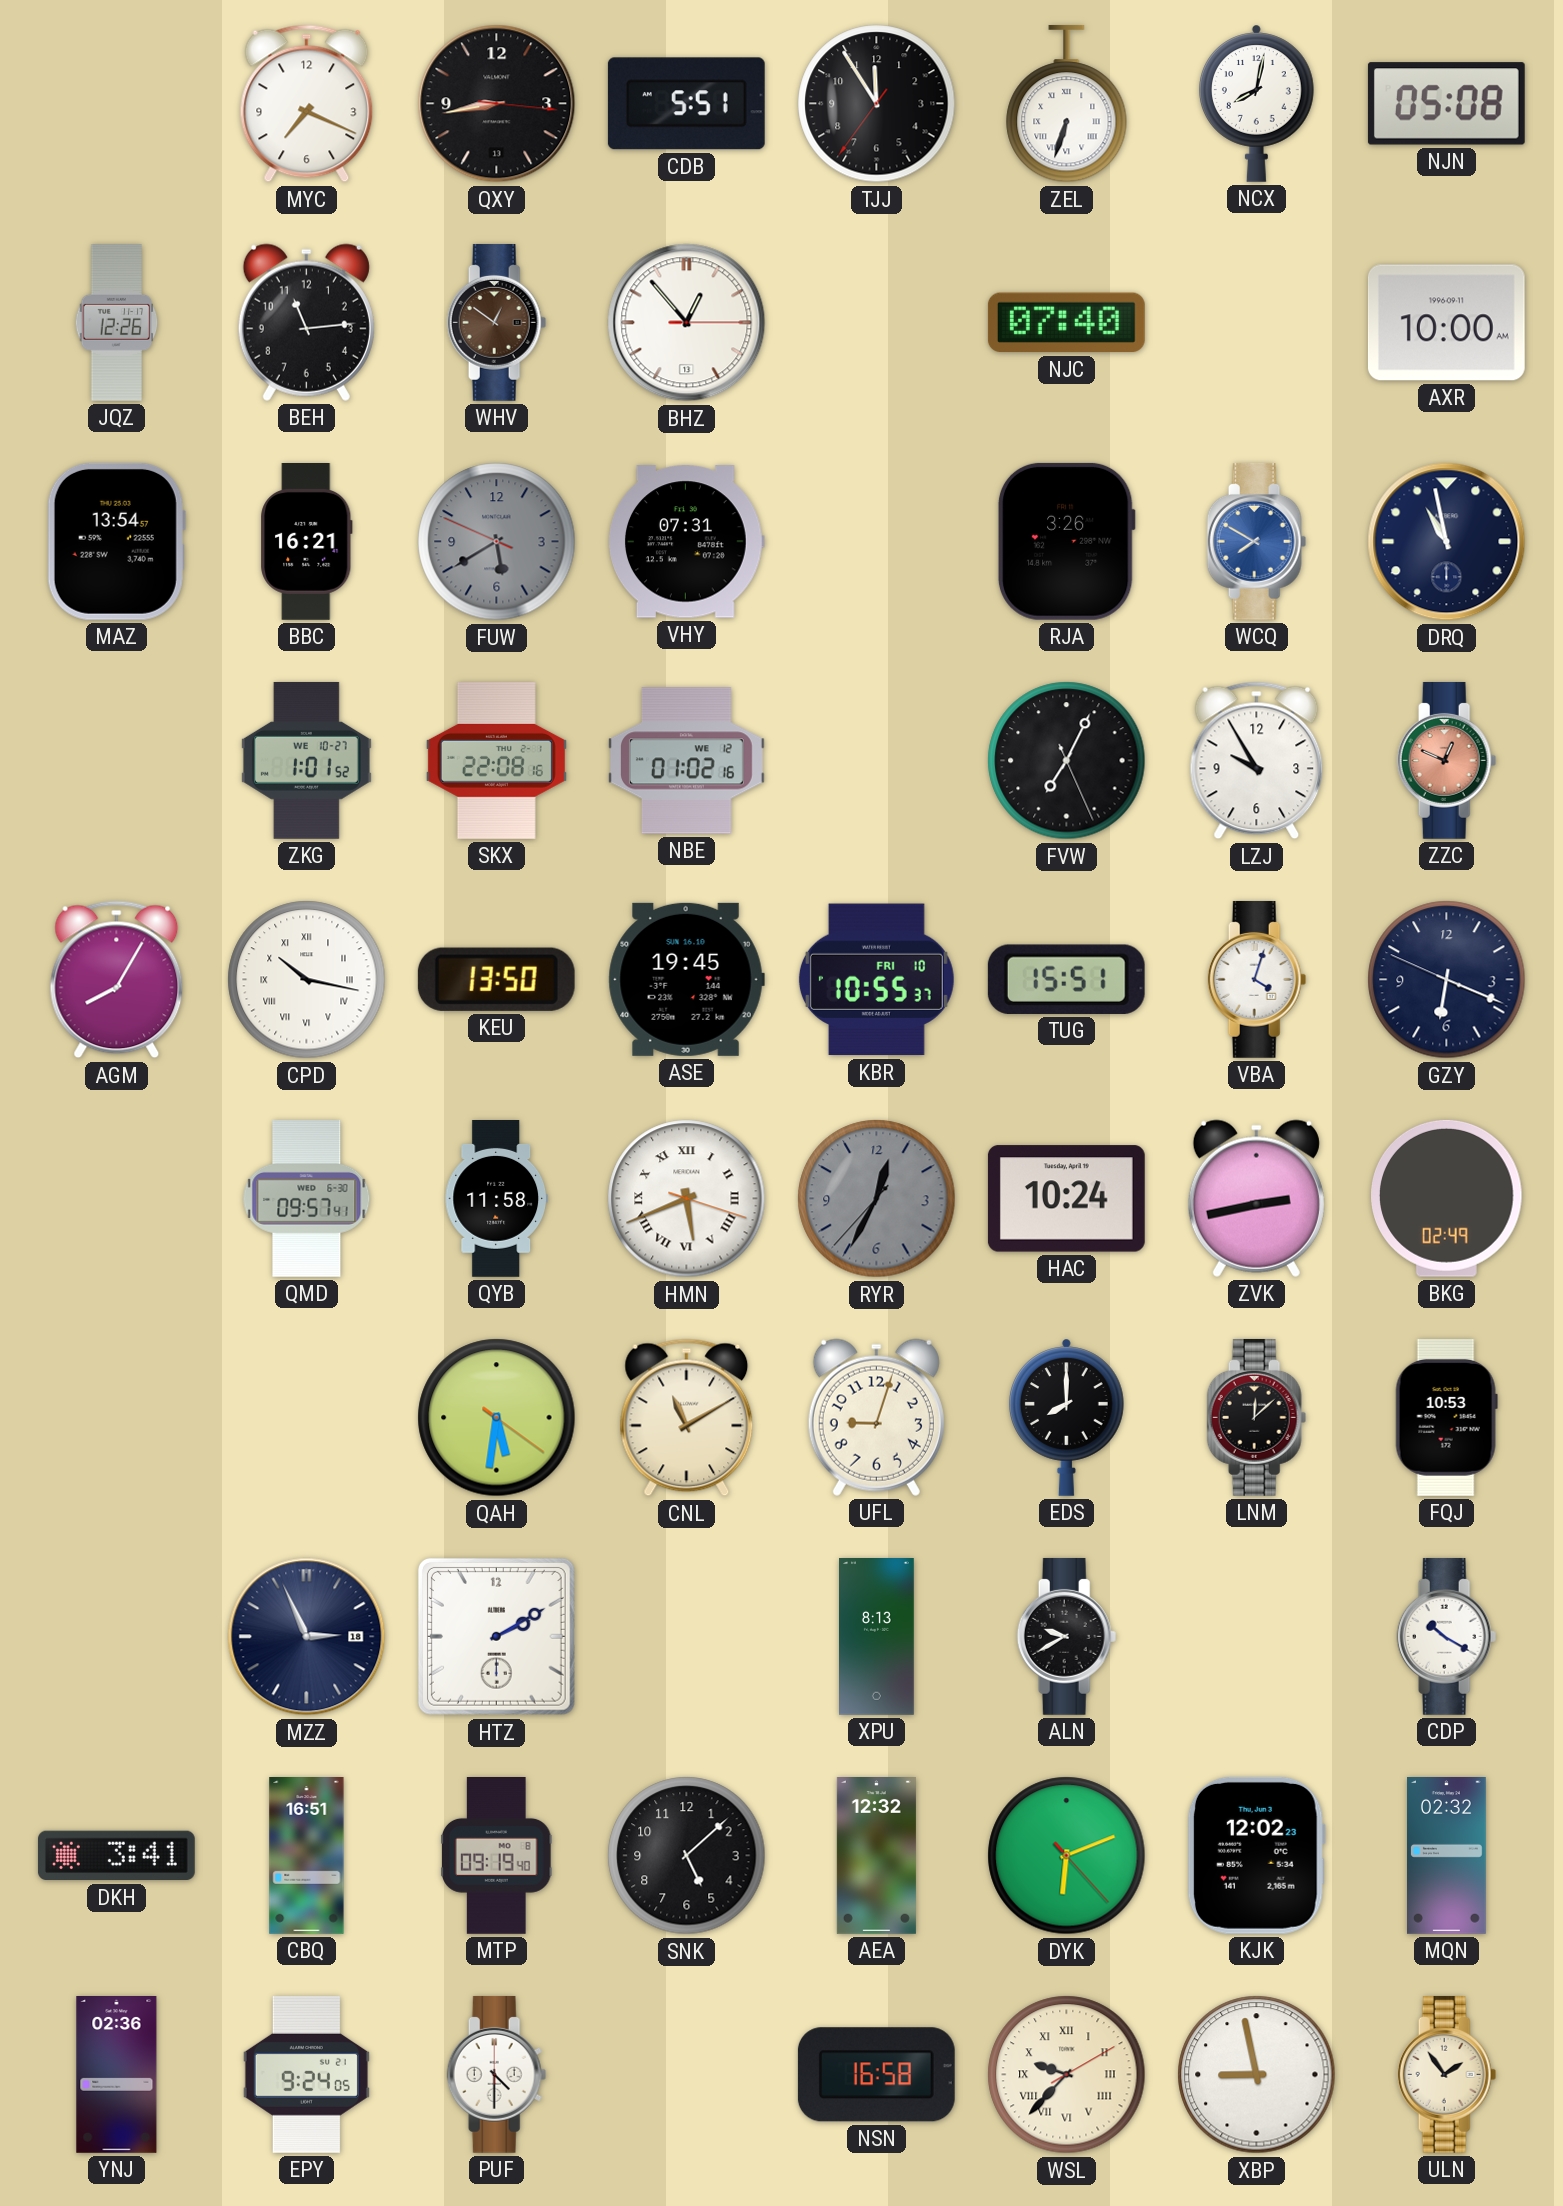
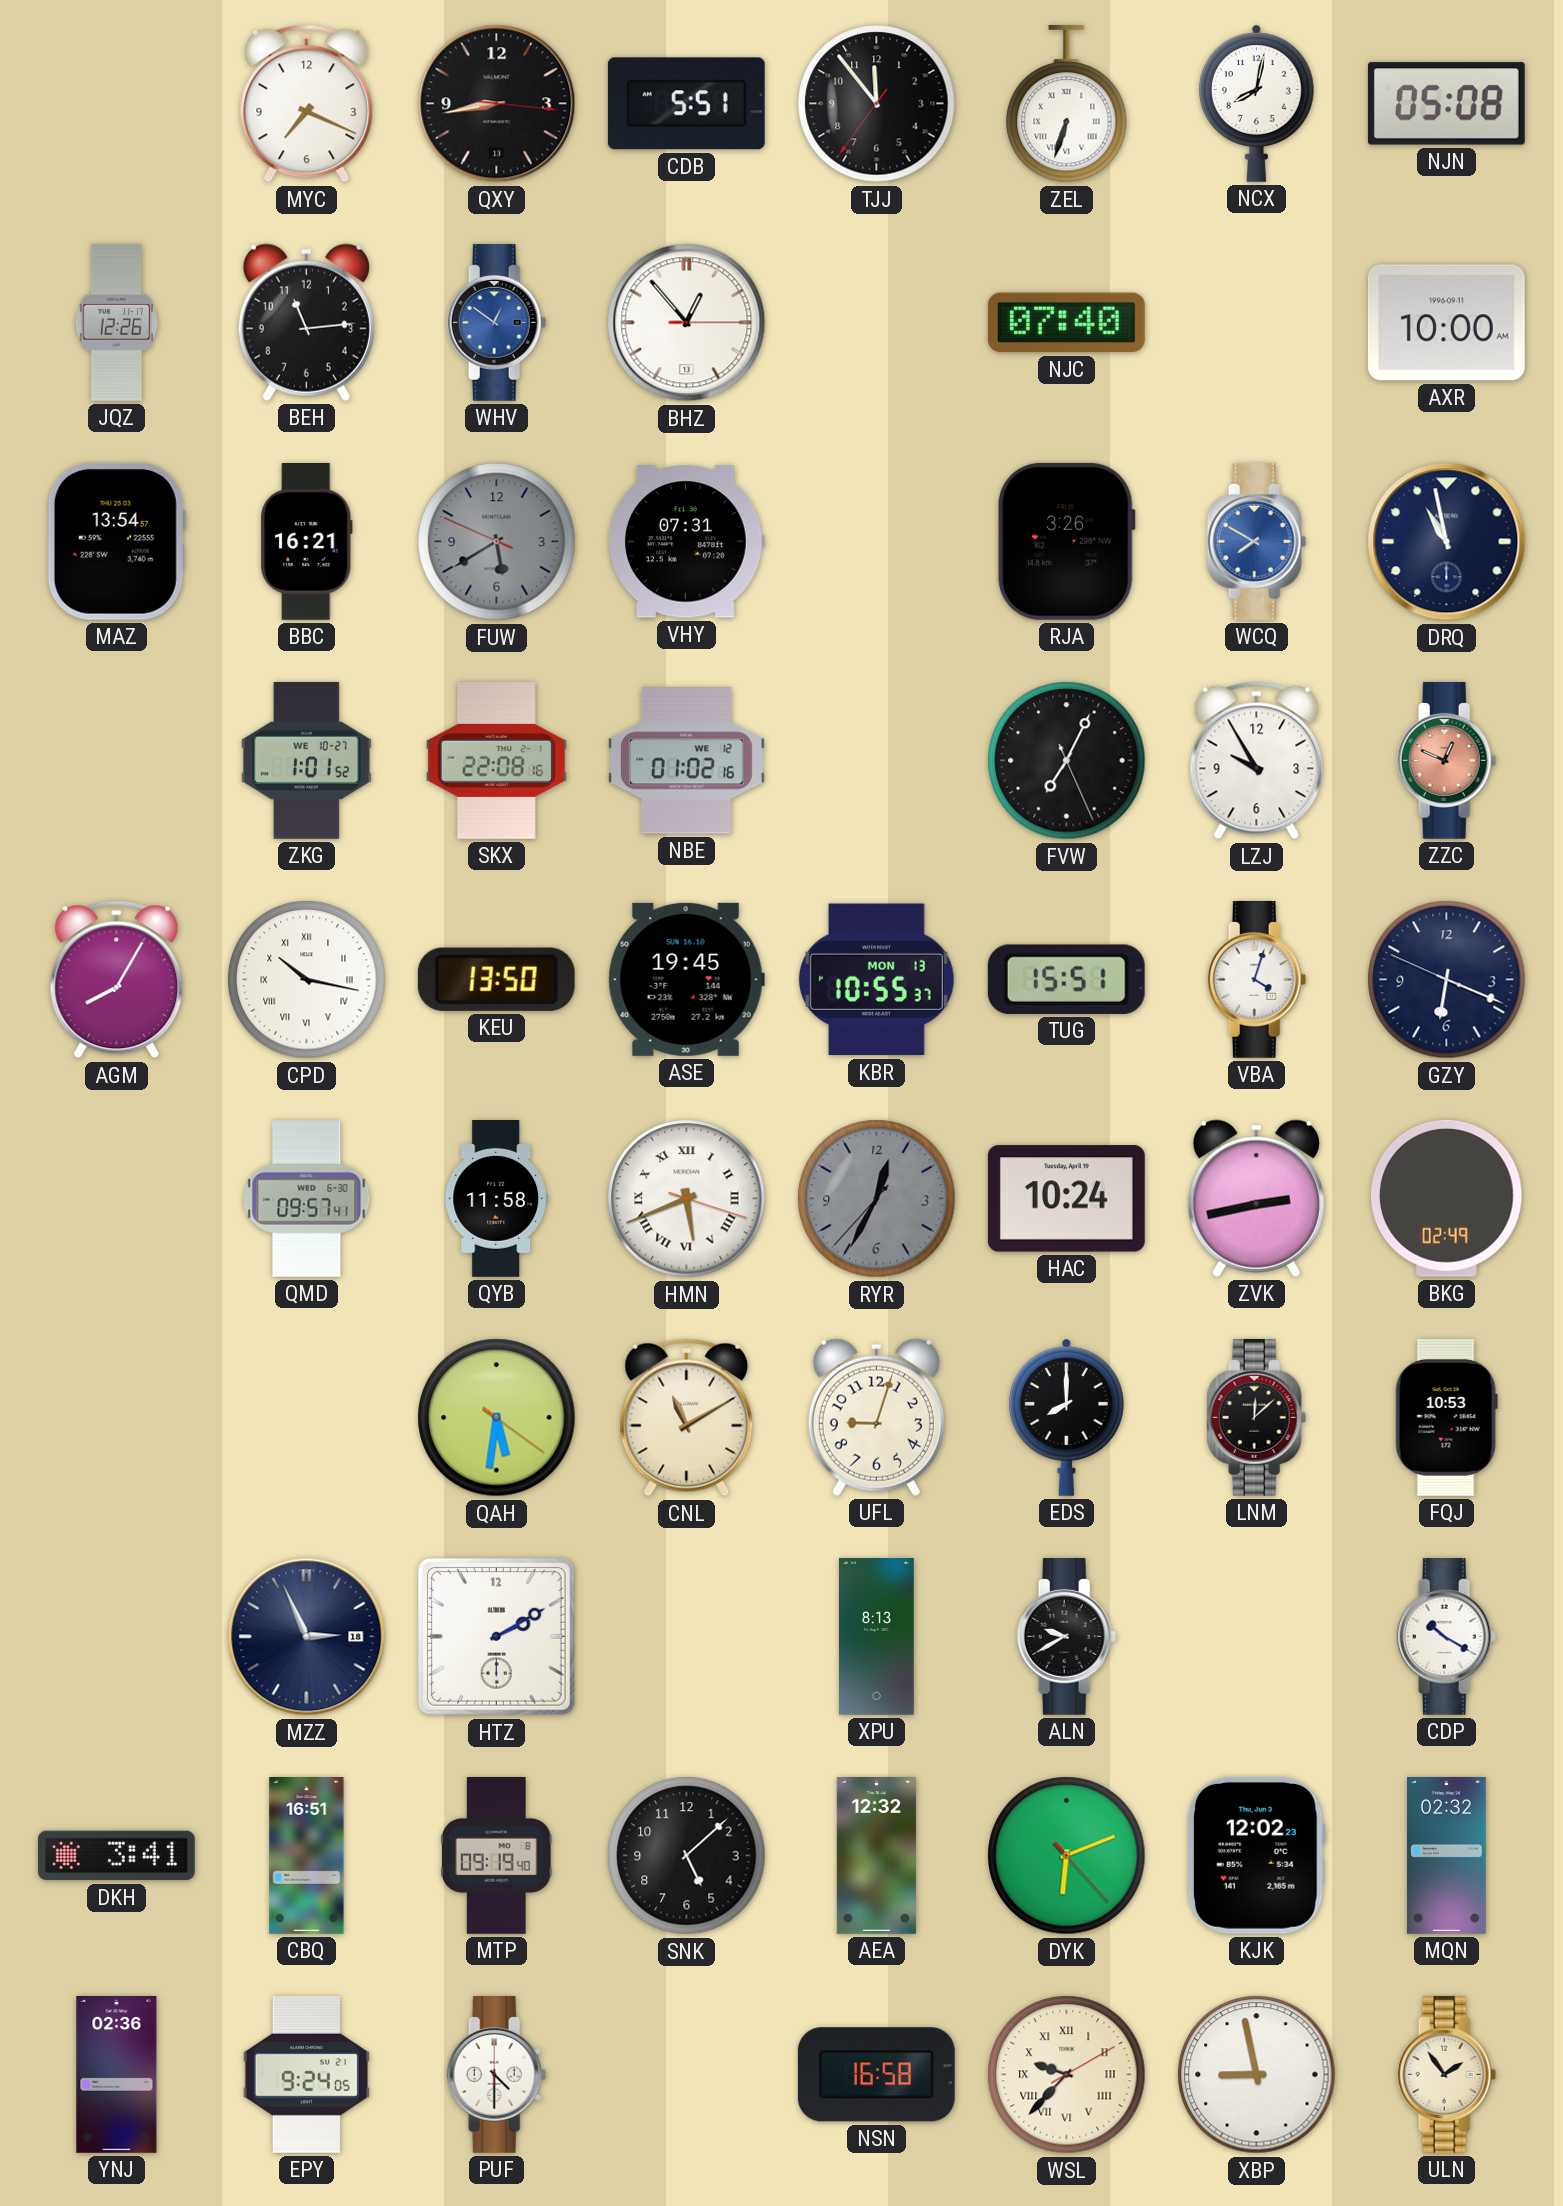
TJJ: 11:54 -> 11:53 (877, 104)
WHV dial: brown -> blue (497, 322)
KBR date: FRI 10 -> MON 13 (876, 980)
